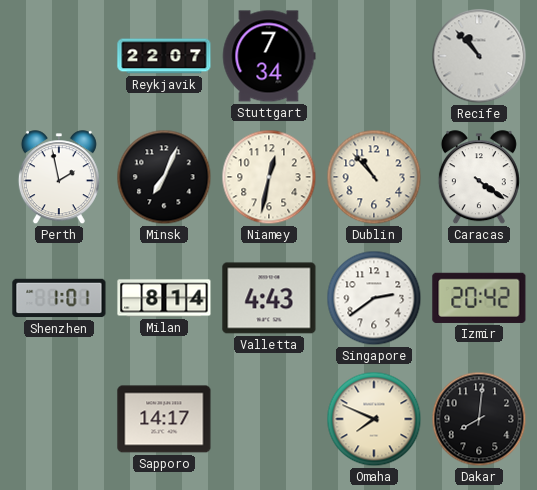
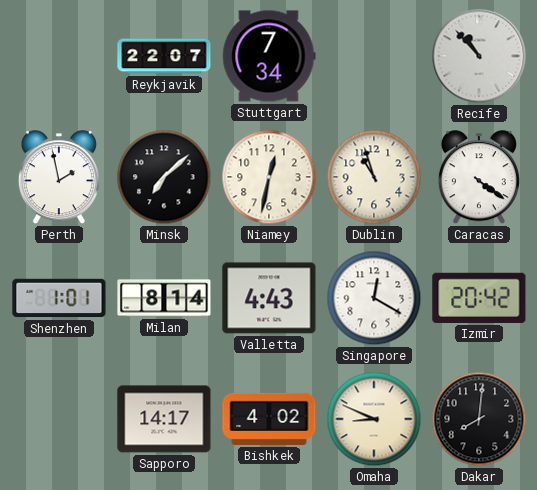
Minsk: 7:04 -> 7:08 (164, 177)
Dublin: 10:53 -> 10:57 (374, 177)
Singapore: 2:39 -> 12:20 (374, 298)
Bishkek: none -> 4:02 (269, 419)
Omaha: 7:49 -> 8:49 (374, 419)
